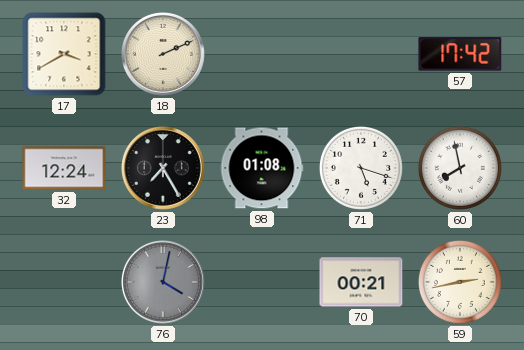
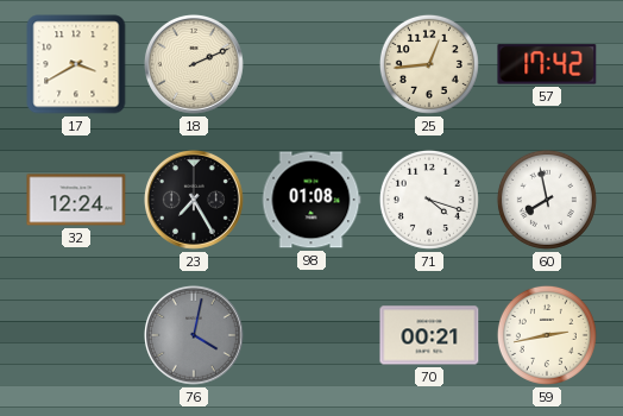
25: none -> 12:44 (429, 64)
71: 5:18 -> 4:18 (429, 200)
